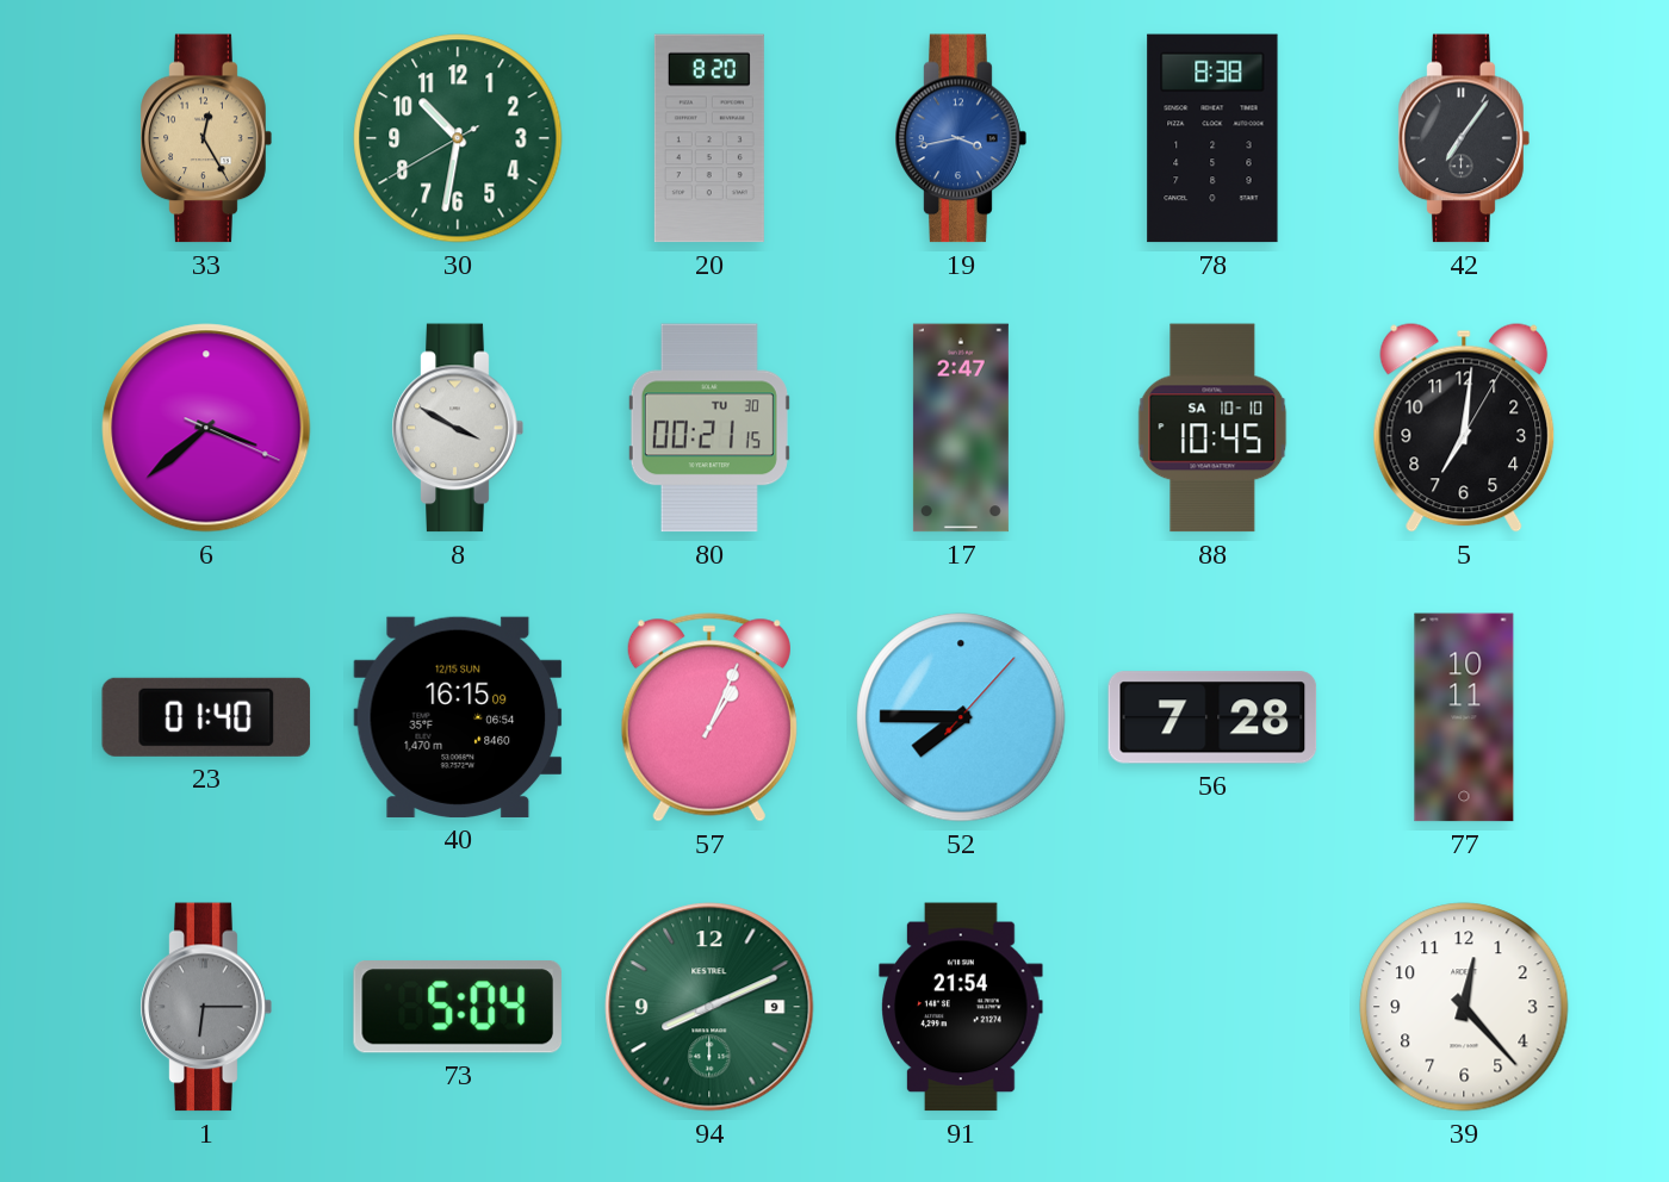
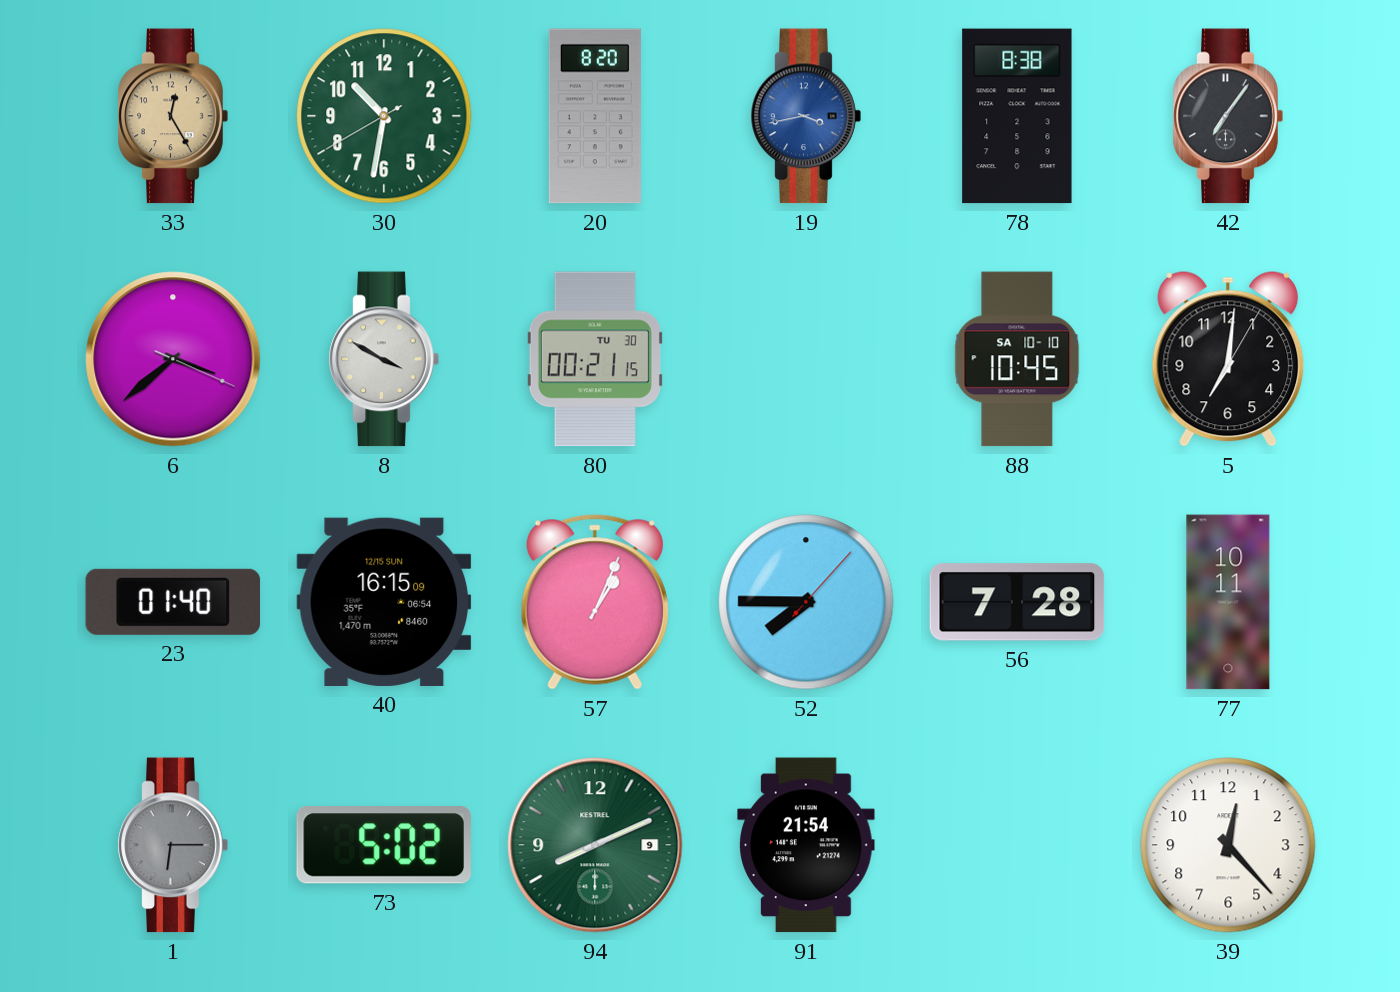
17: 2:47 -> none (961, 428)
73: 5:04 -> 5:02 (384, 845)
